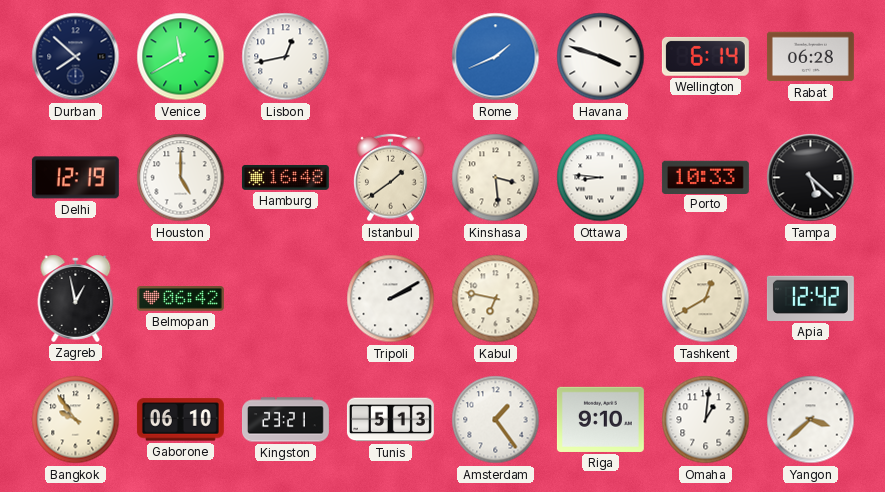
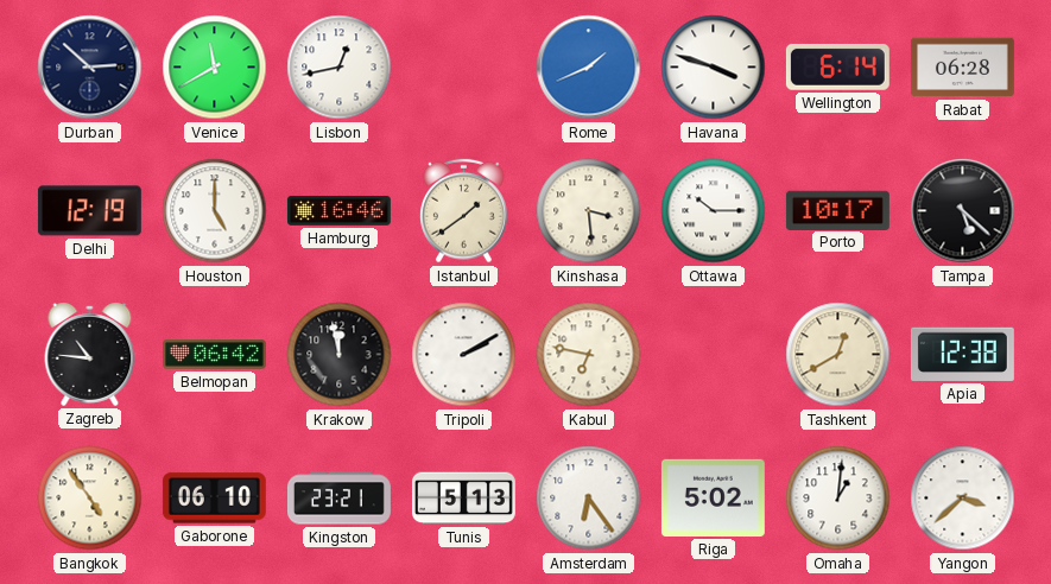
Durban: 7:52 -> 2:52 (90, 68)
Hamburg: 16:48 -> 16:46 (338, 210)
Ottawa: 8:46 -> 10:15 (714, 211)
Porto: 10:33 -> 10:17 (837, 210)
Zagreb: 12:58 -> 10:46 (90, 354)
Krakow: none -> 11:58 (340, 355)
Apia: 12:42 -> 12:38 (962, 354)
Bangkok: 9:54 -> 4:54 (90, 499)
Amsterdam: 1:24 -> 6:24 (589, 499)
Riga: 9:10 -> 5:02 (713, 497)
